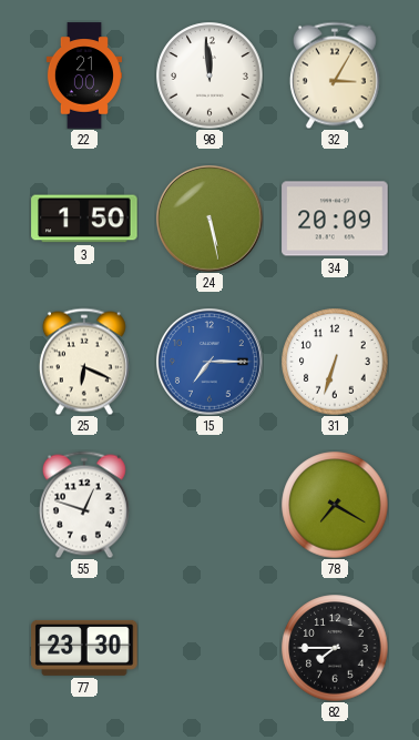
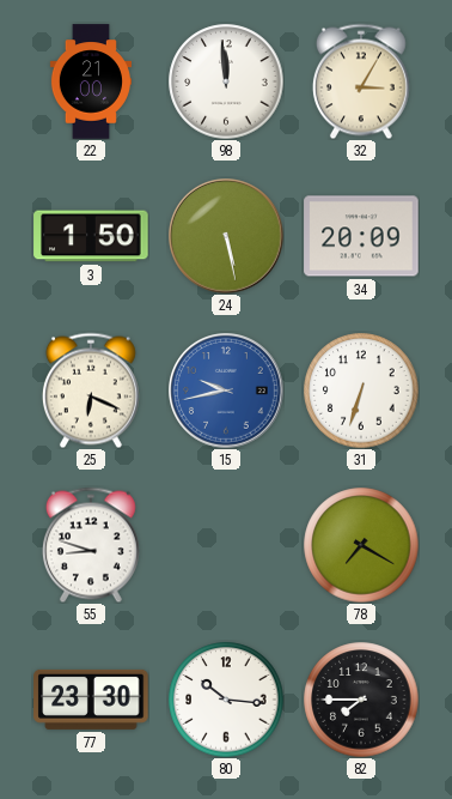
15: 7:15 -> 9:43 (226, 392)
55: 12:48 -> 8:48 (91, 545)
80: none -> 10:16 (226, 700)
